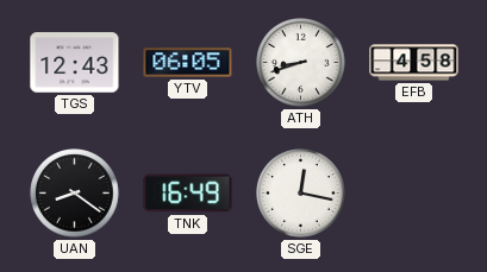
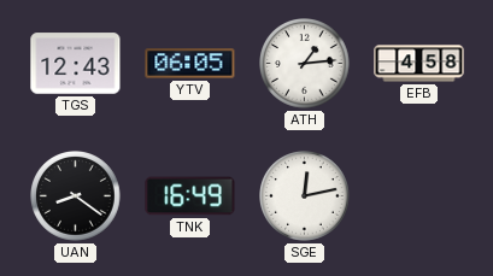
ATH: 8:42 -> 1:14 (305, 64)
SGE: 12:17 -> 12:13 (305, 196)
